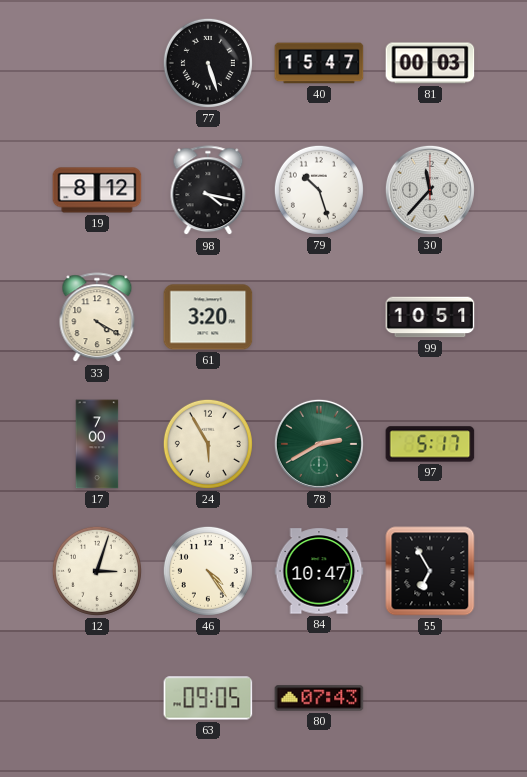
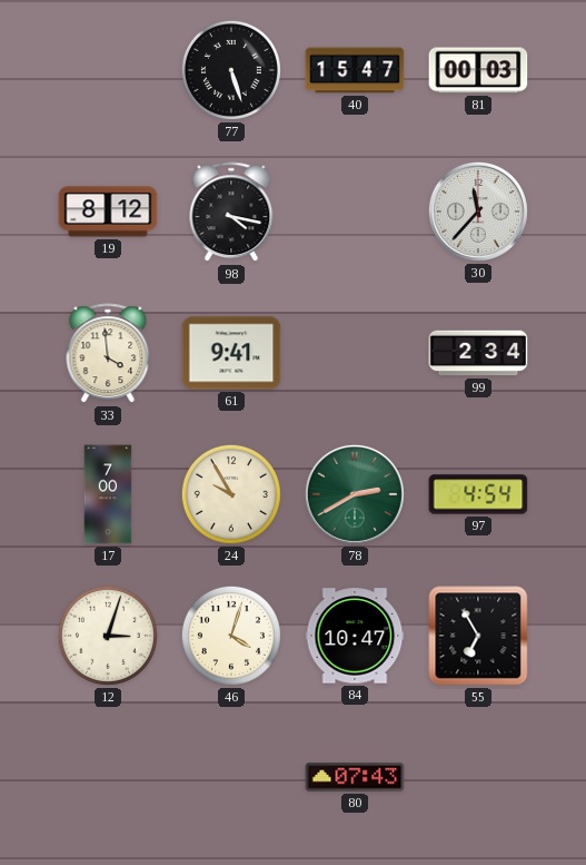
79: 10:27 -> none (319, 190)
33: 4:20 -> 3:59 (108, 354)
61: 3:20 -> 9:41 (231, 353)
99: 10:51 -> 2:34 (478, 353)
24: 5:55 -> 9:55 (231, 494)
97: 5:17 -> 4:54 (478, 494)
46: 4:24 -> 4:03 (231, 636)
63: 09:05 -> none (208, 698)
